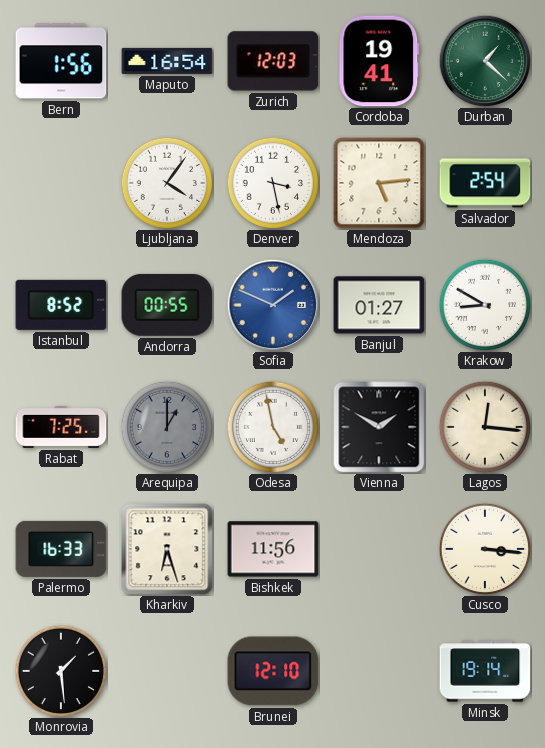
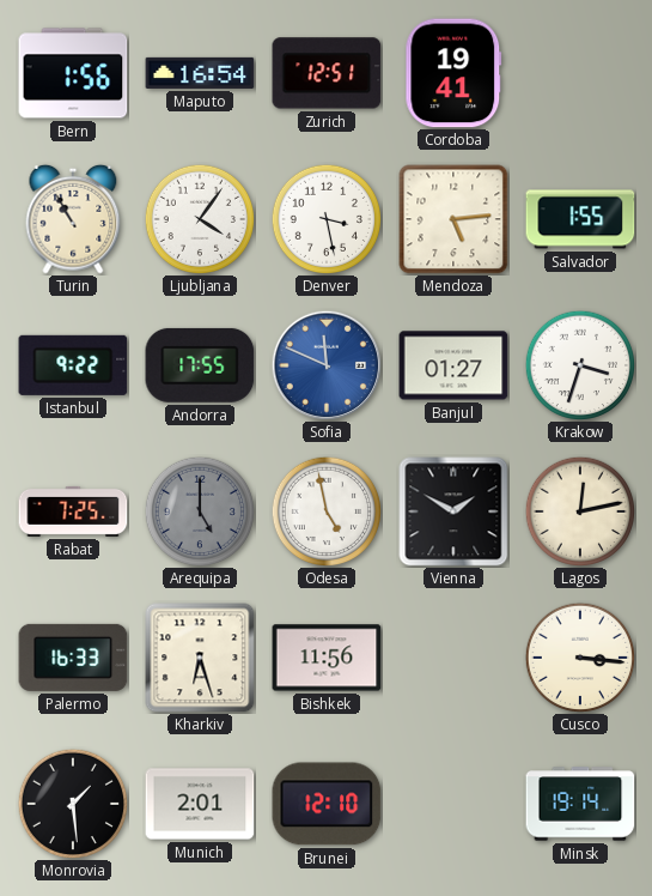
Zurich: 12:03 -> 12:51 (327, 73)
Durban: 1:22 -> none (485, 61)
Turin: none -> 10:55 (73, 219)
Salvador: 2:54 -> 1:55 (580, 219)
Istanbul: 8:52 -> 9:22 (73, 365)
Andorra: 00:55 -> 17:55 (200, 365)
Sofia: 1:49 -> 11:49 (327, 365)
Krakow: 8:50 -> 3:33 (579, 364)
Arequipa: 1:00 -> 5:00 (199, 510)
Lagos: 12:16 -> 12:13 (579, 510)
Munich: none -> 2:01 (200, 804)
